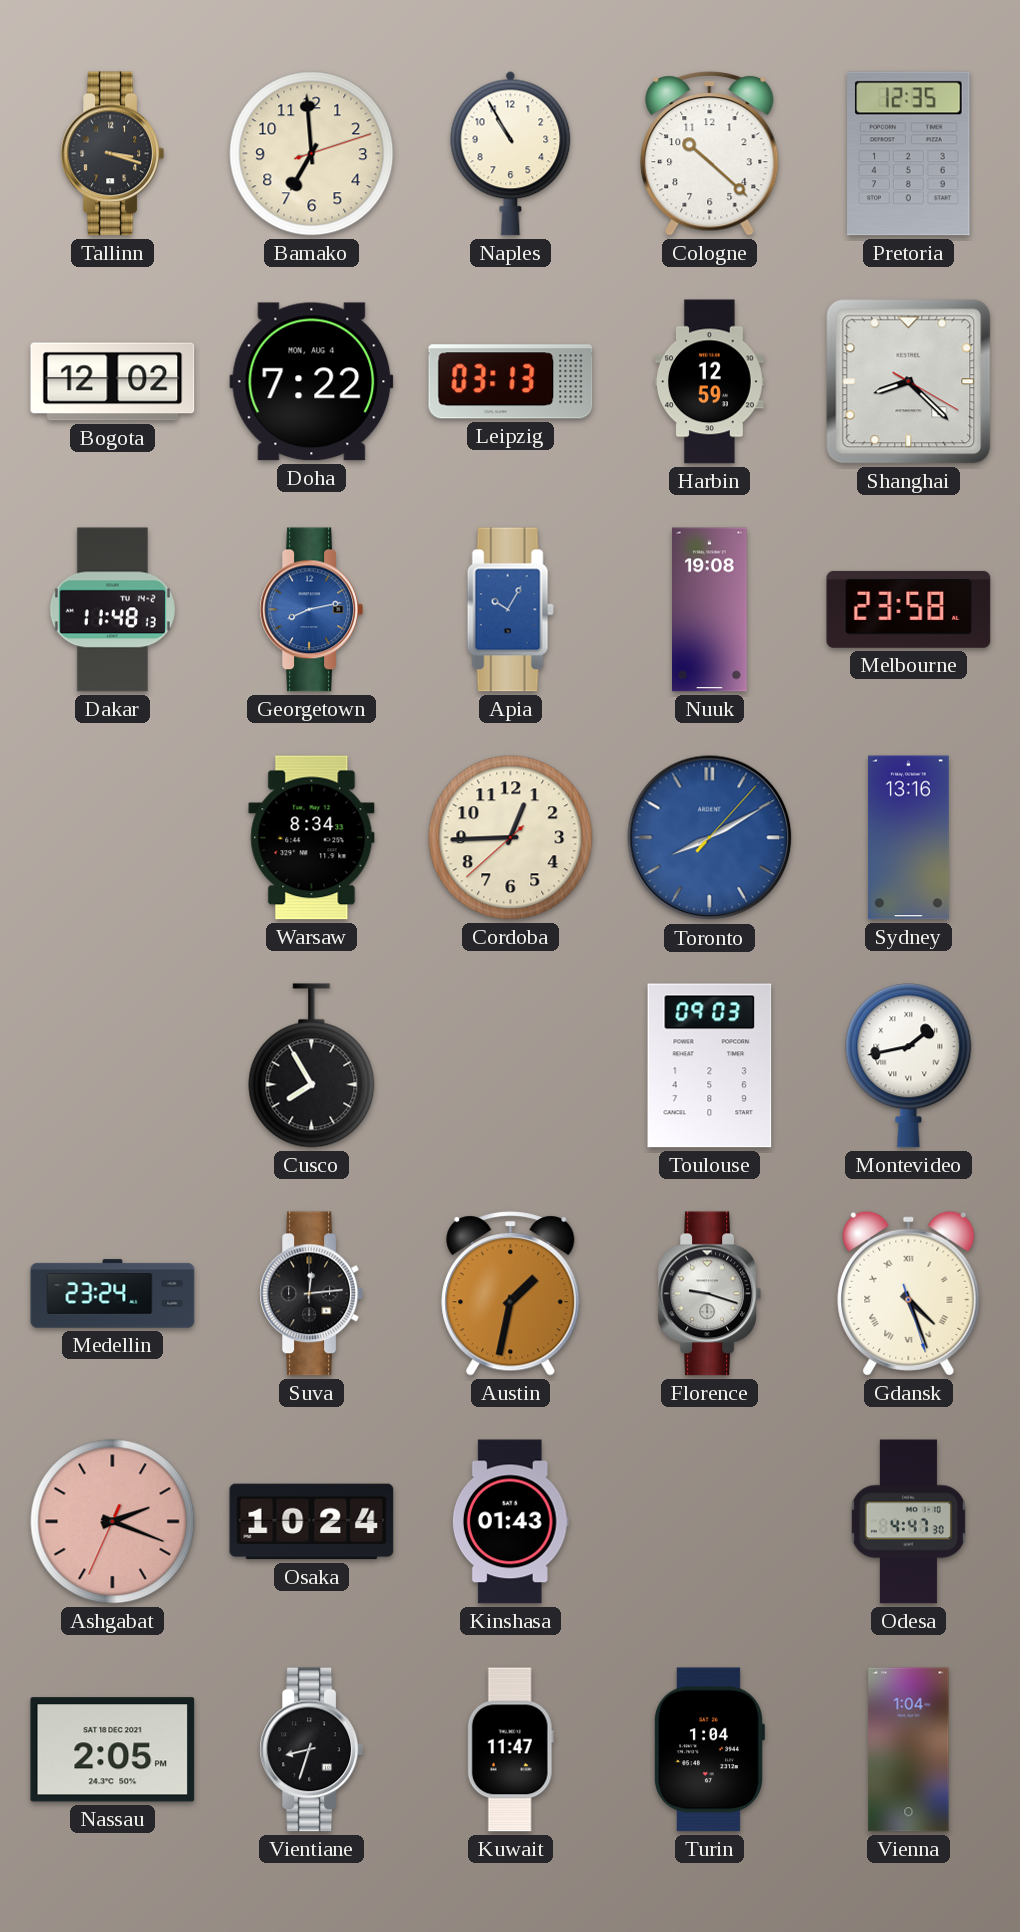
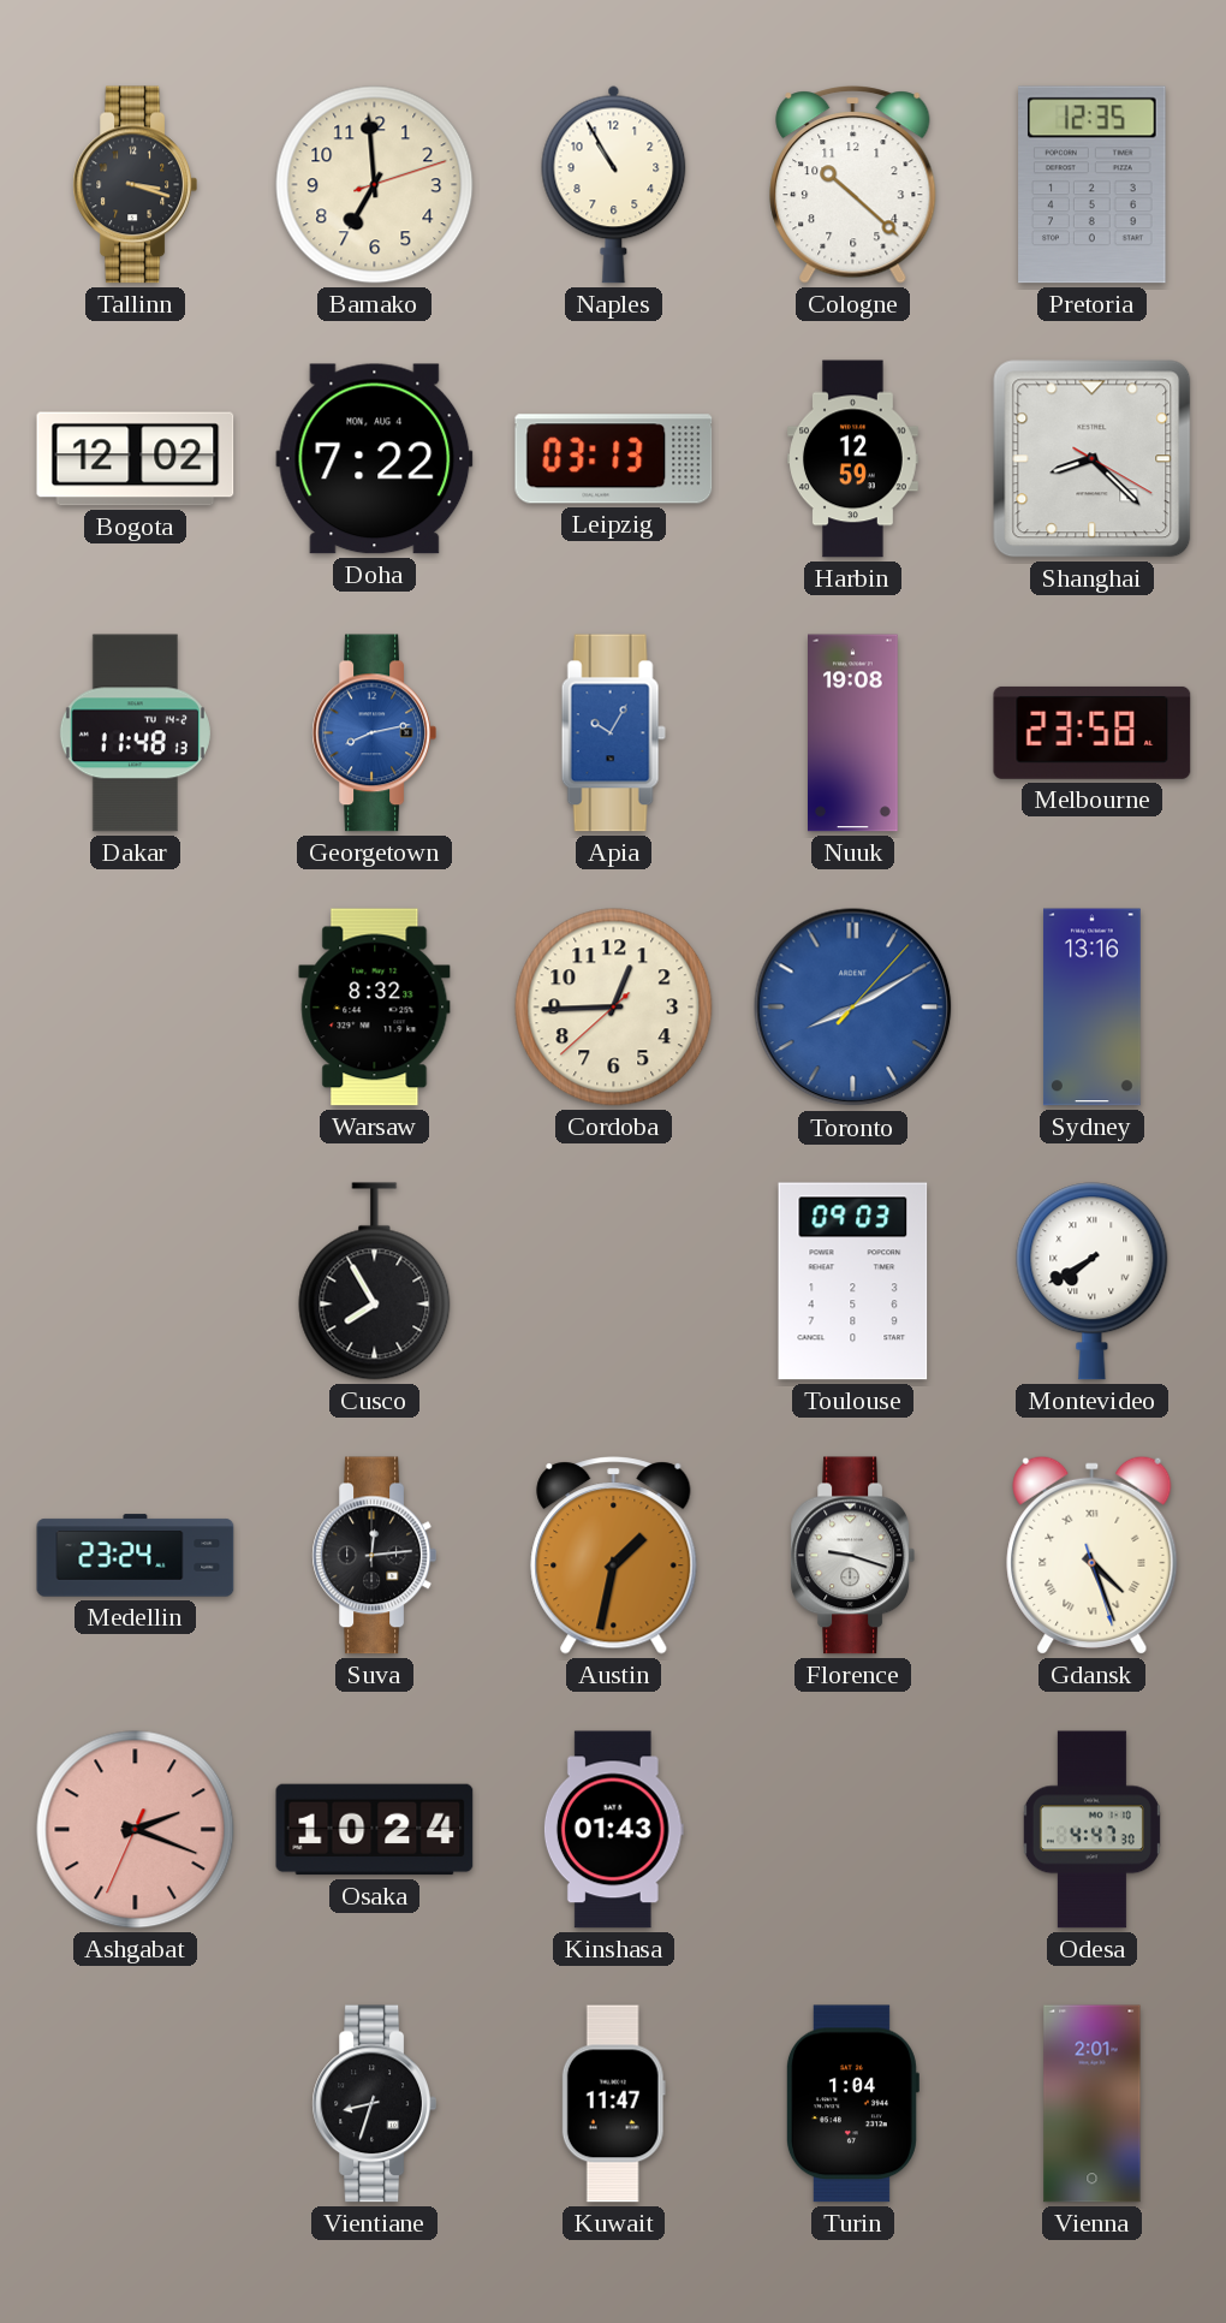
Warsaw: 8:34 -> 8:32 (375, 1008)
Montevideo: 1:43 -> 7:40 (1093, 1282)
Nassau: 2:05 -> none (113, 1750)
Vienna: 1:04 -> 2:01 (1093, 2104)
